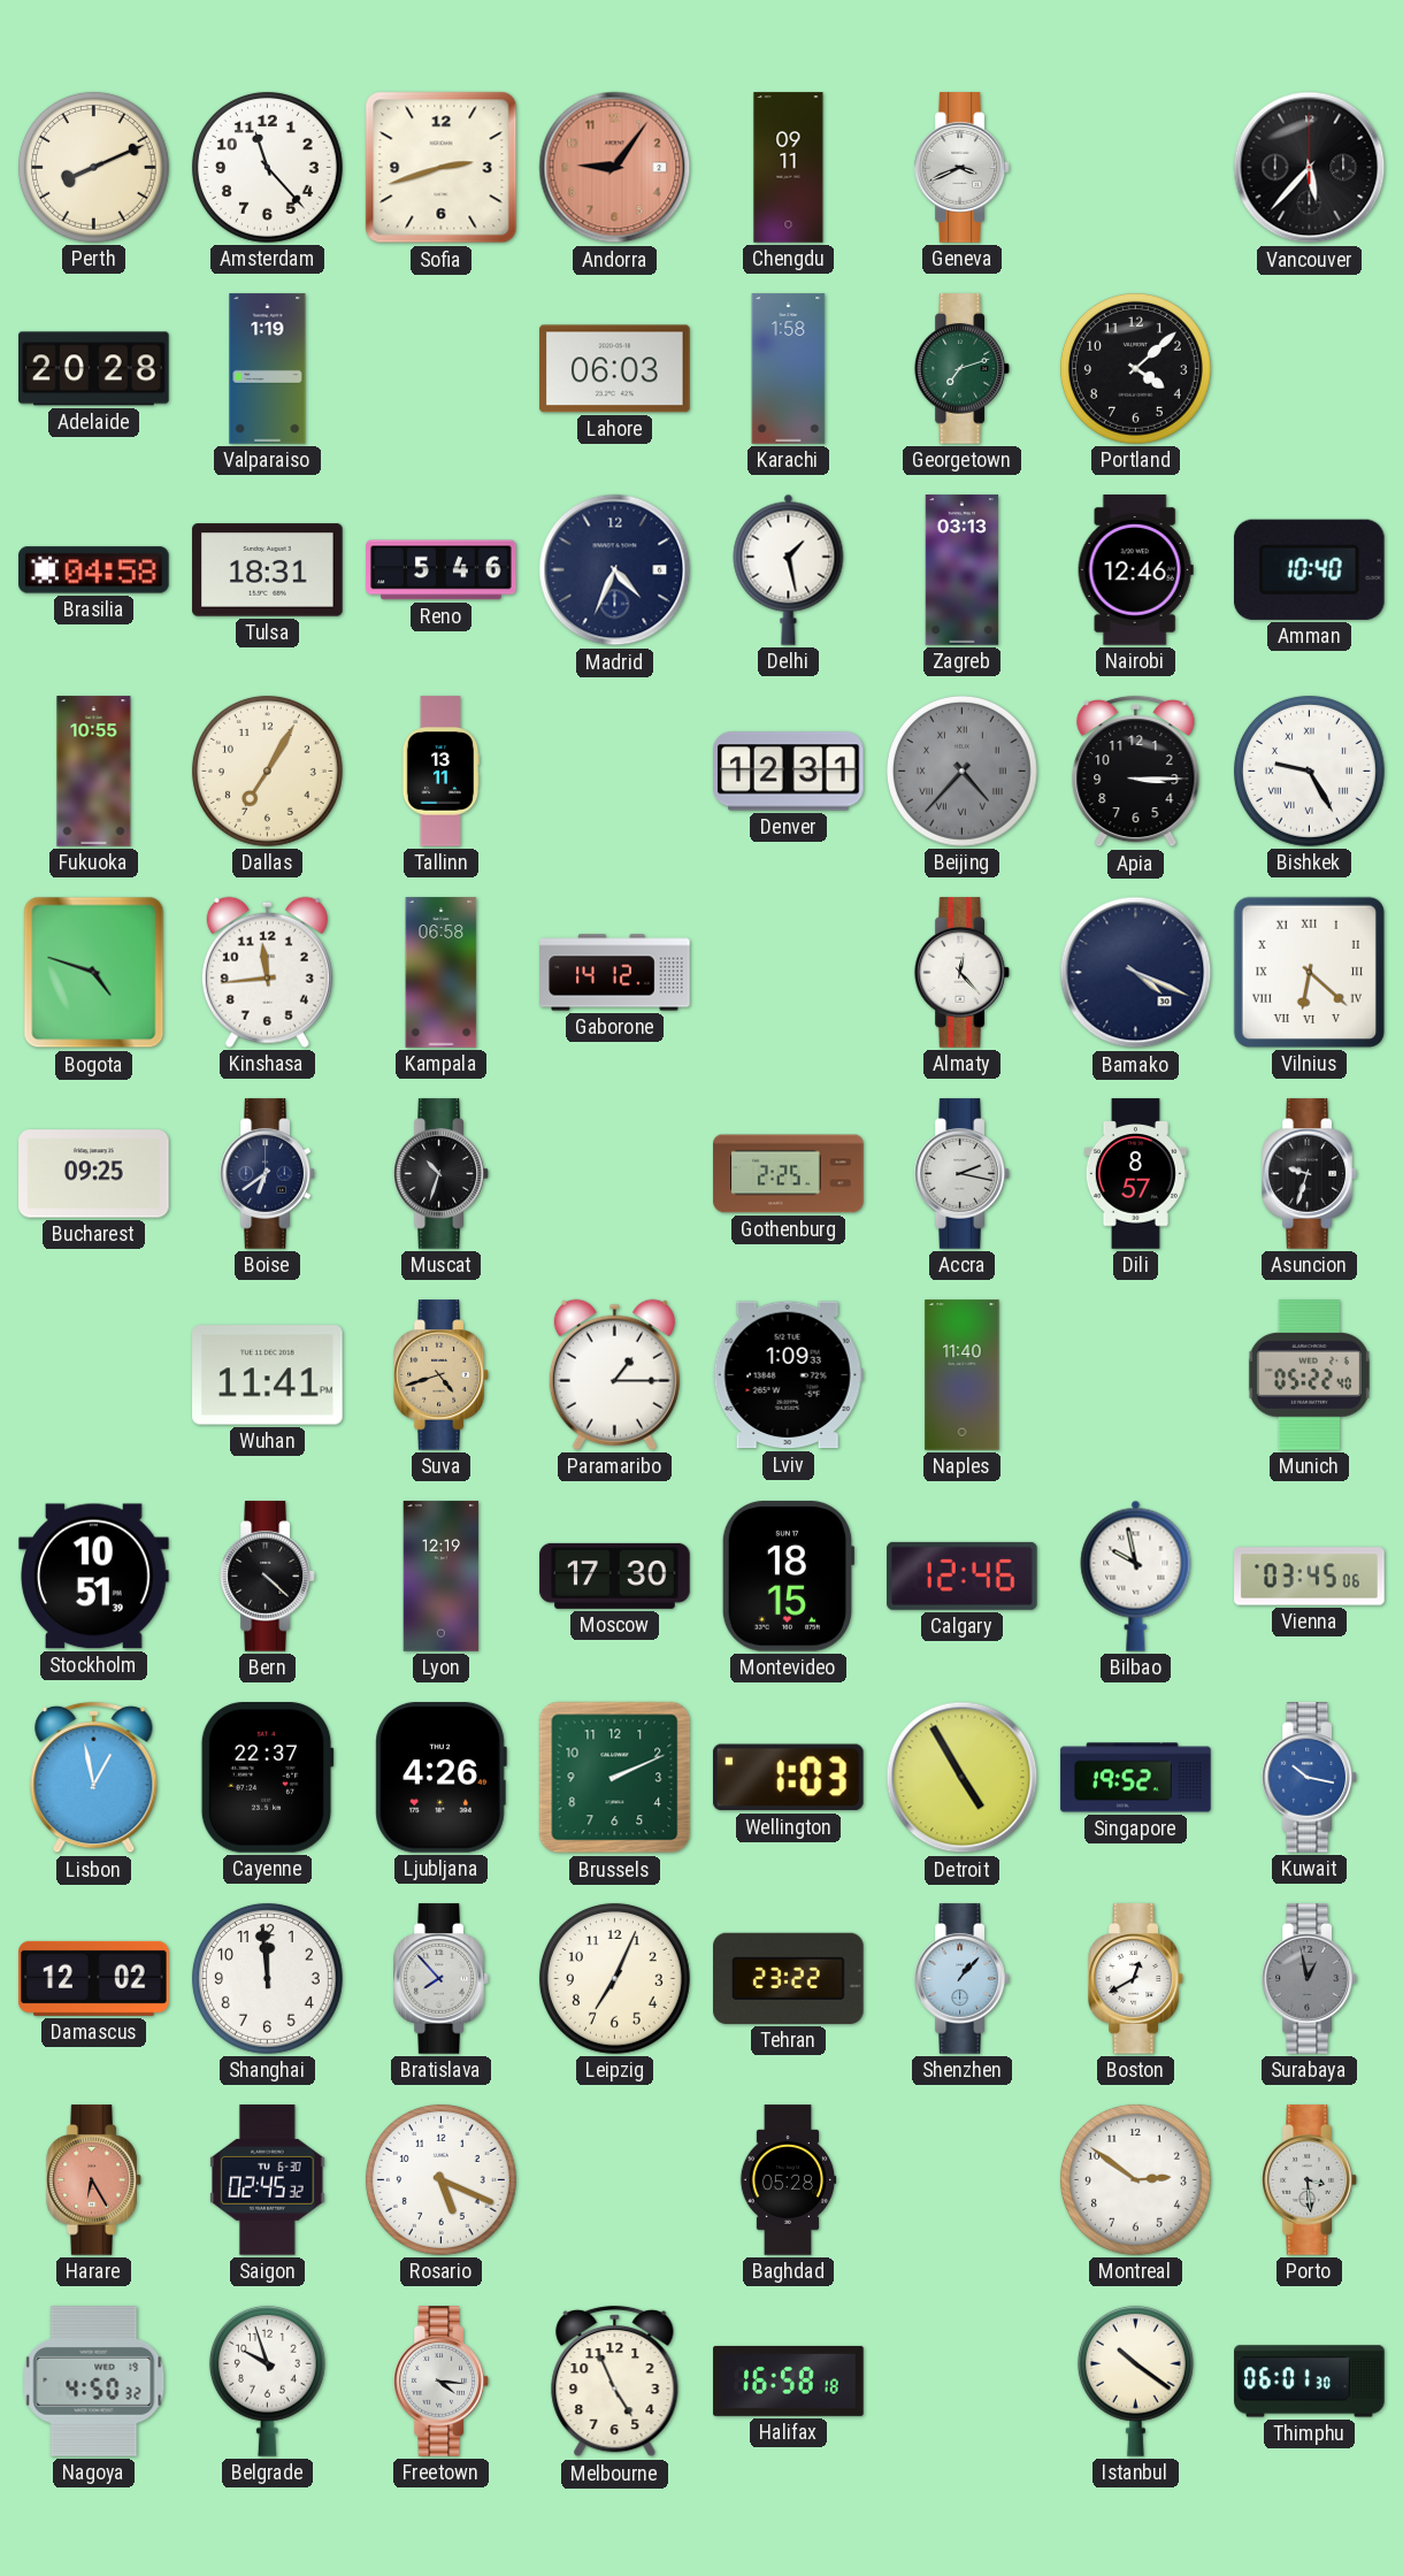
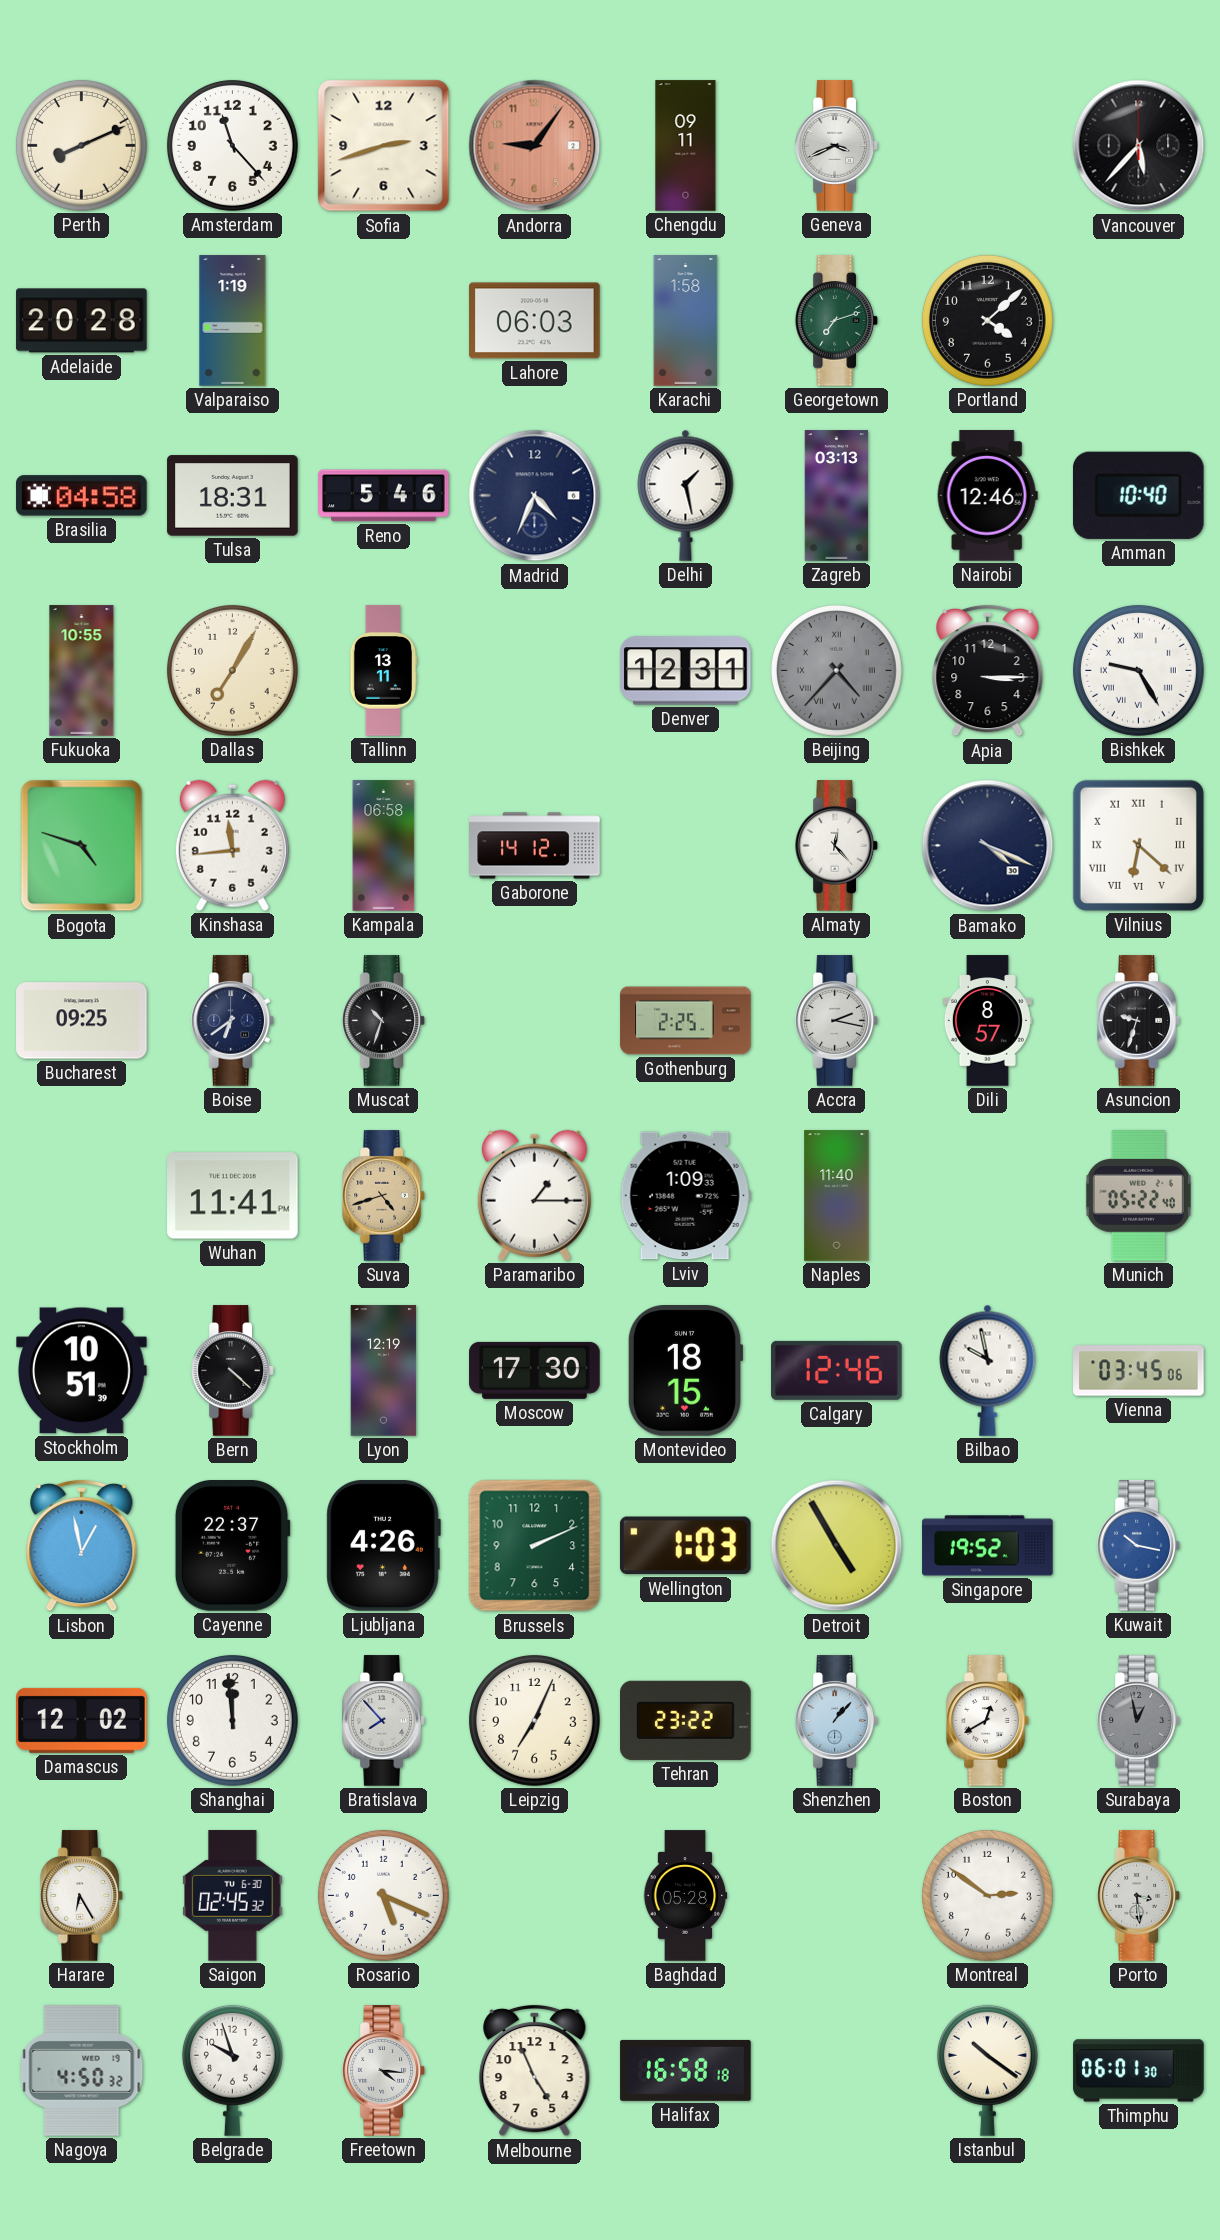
Harare dial: salmon -> white (82, 1896)
